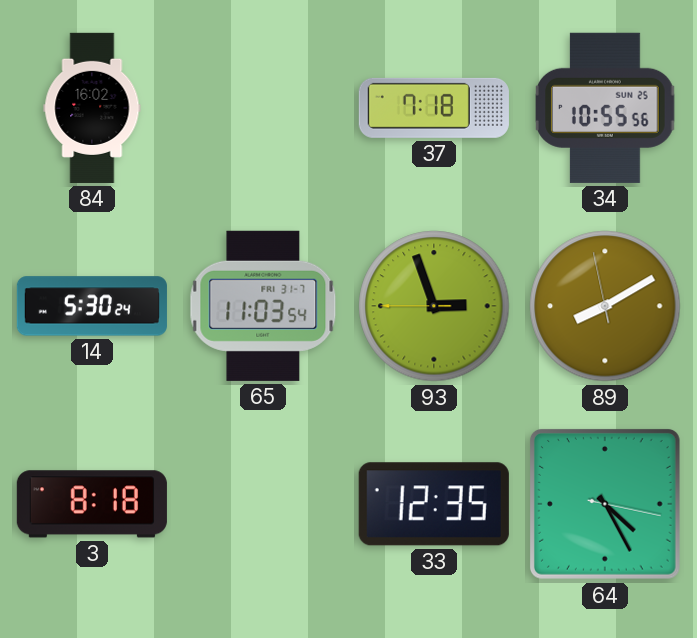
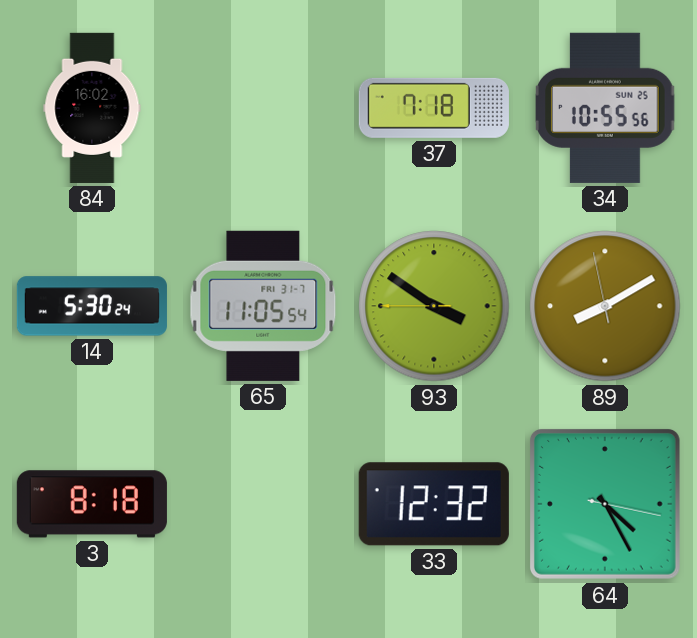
65: 11:03 -> 11:05 (263, 306)
93: 2:56 -> 3:50 (434, 306)
33: 12:35 -> 12:32 (434, 504)
